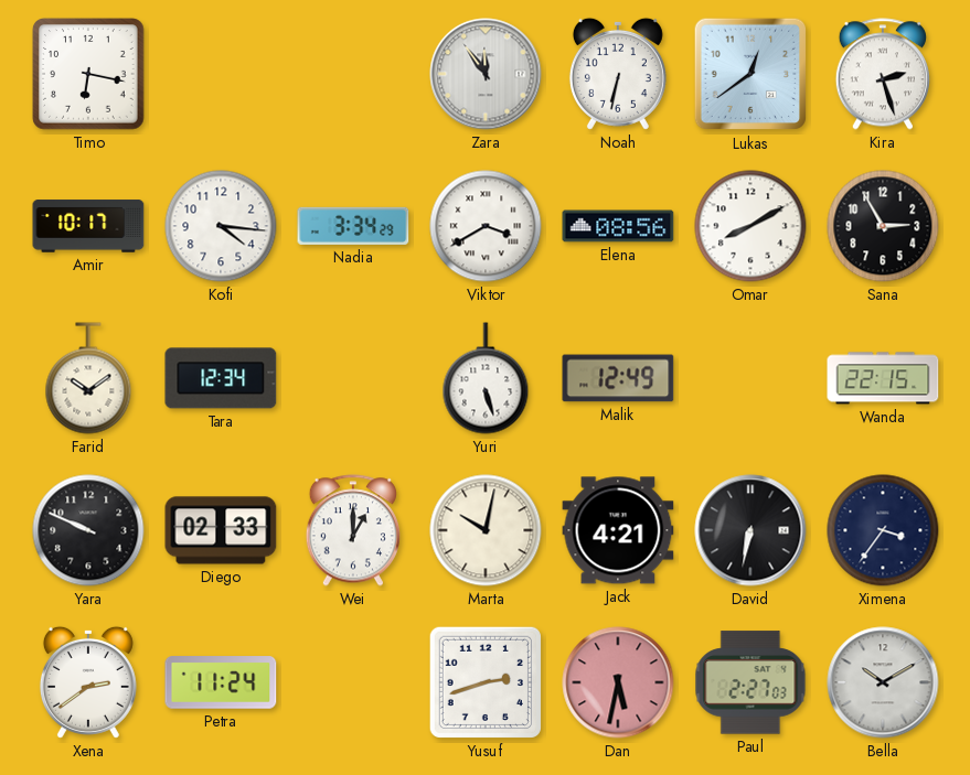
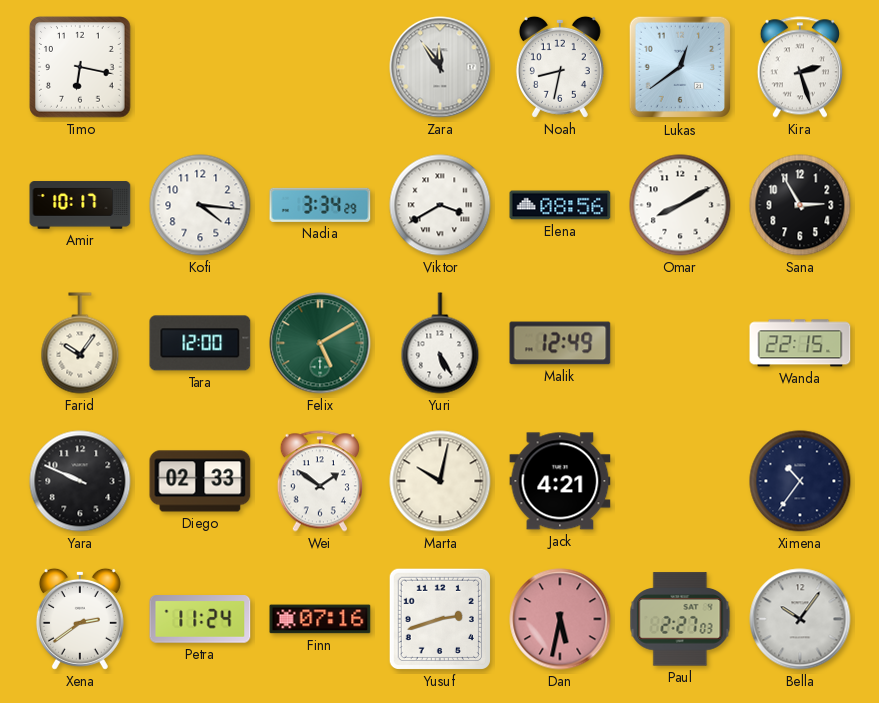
Noah: 6:32 -> 8:32 (560, 67)
Farid: 10:09 -> 10:06 (80, 343)
Tara: 12:34 -> 12:00 (200, 343)
Felix: none -> 5:10 (320, 343)
Yuri: 5:27 -> 5:25 (440, 343)
Wei: 1:00 -> 1:51 (320, 481)
David: 6:32 -> none (750, 530)
Ximena: 3:36 -> 10:36 (800, 481)
Finn: none -> 07:16 (320, 619)
Bella: 10:10 -> 10:06 (800, 619)
